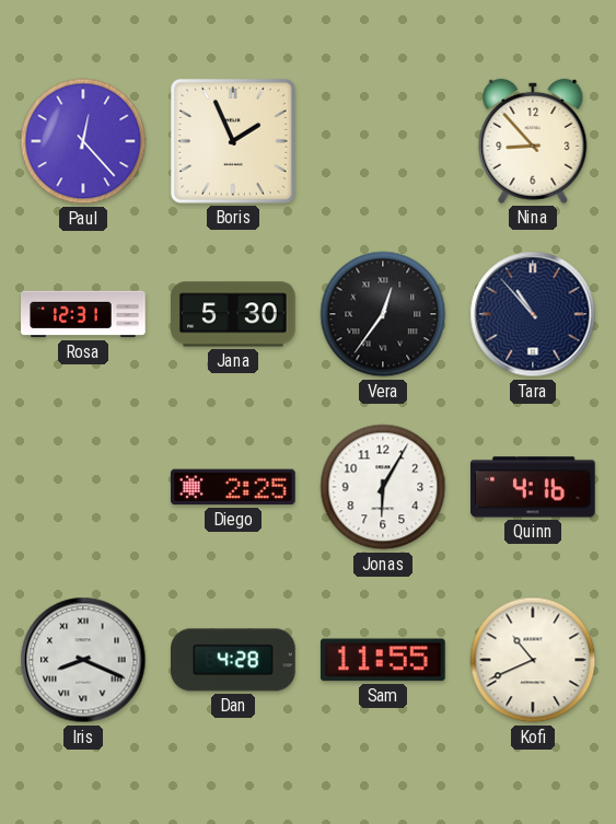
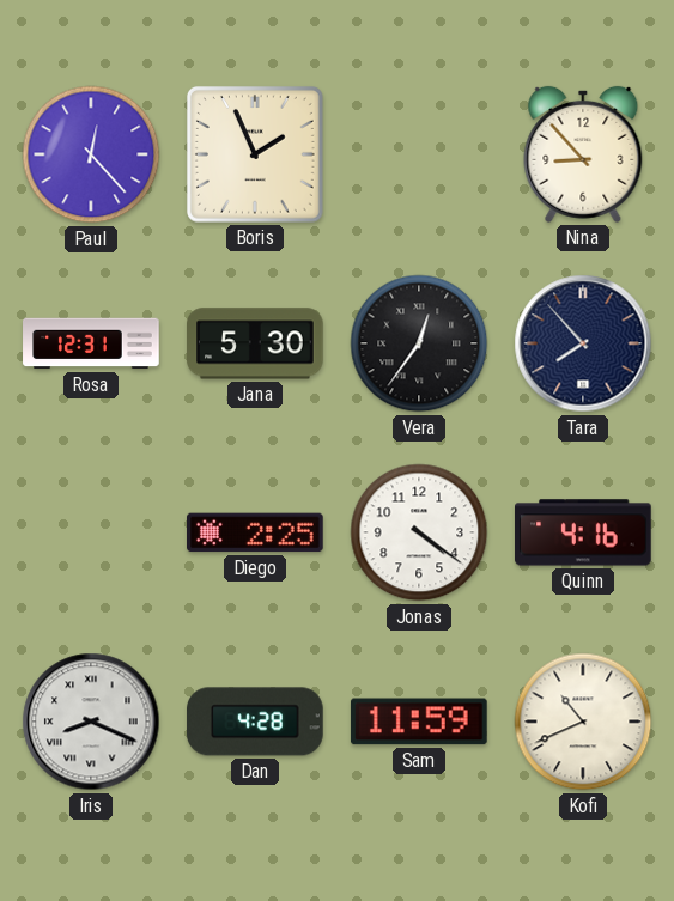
Tara: 10:53 -> 7:53 (583, 343)
Jonas: 6:05 -> 4:21 (419, 532)
Sam: 11:55 -> 11:59 (419, 722)
